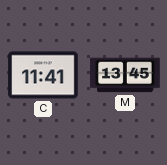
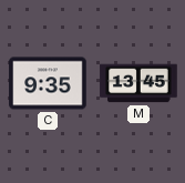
C: 11:41 -> 9:35 (48, 83)
